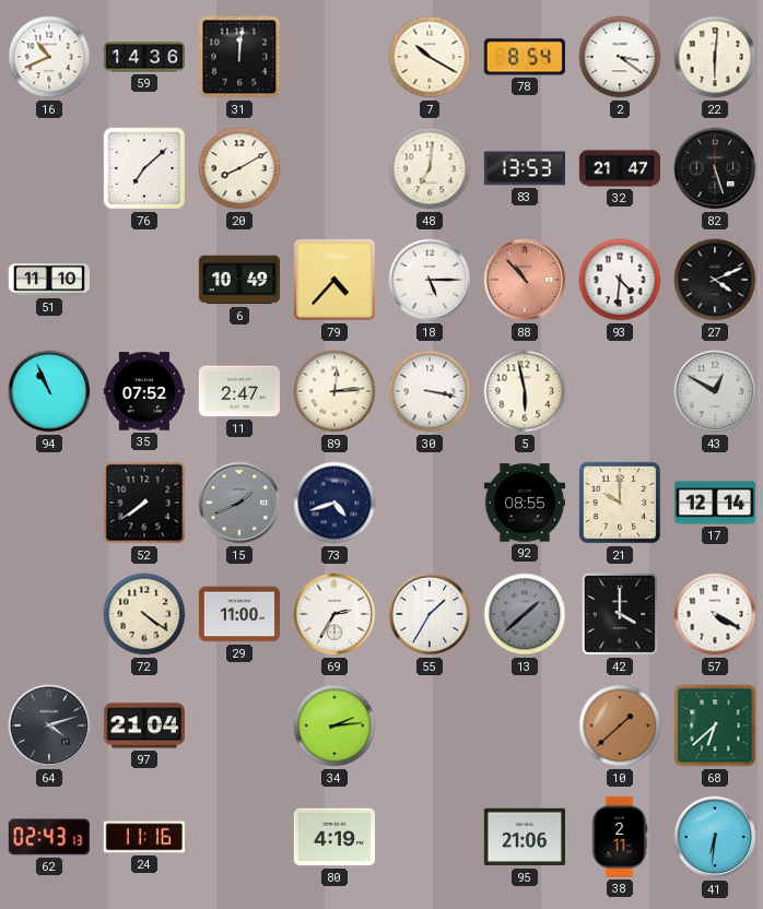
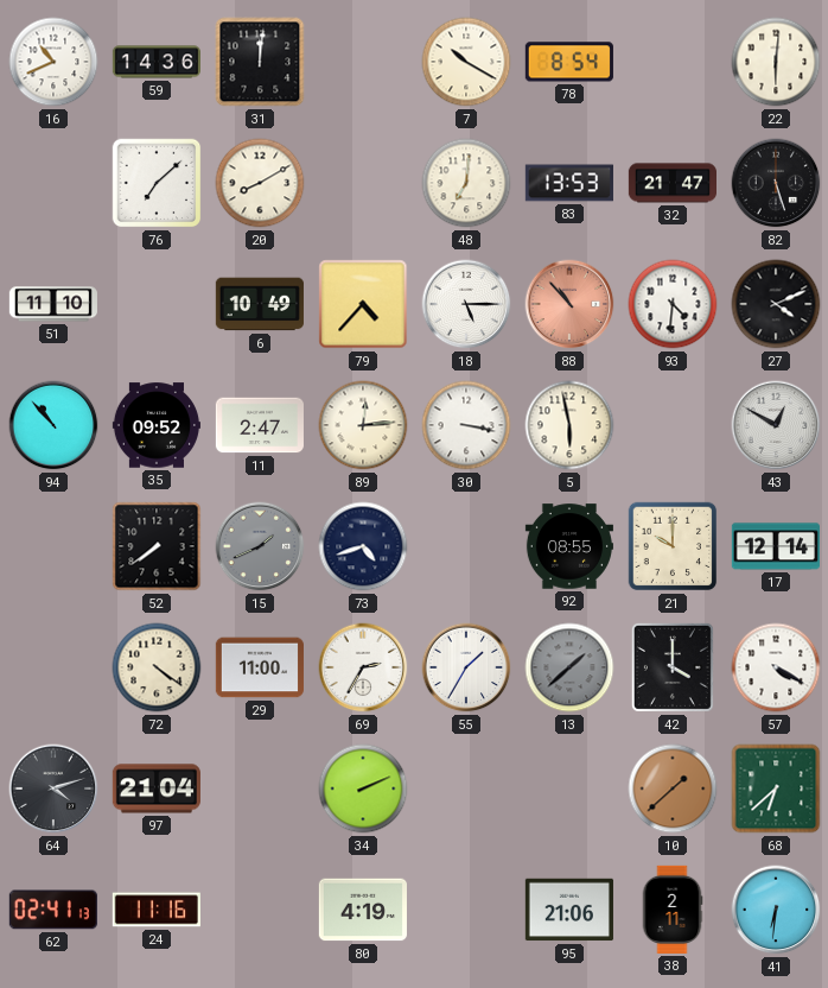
2: 3:21 -> none (620, 57)
94: 10:56 -> 10:53 (53, 425)
35: 07:52 -> 09:52 (157, 425)
34: 2:14 -> 2:11 (363, 788)
62: 02:43 -> 02:41 (53, 910)
